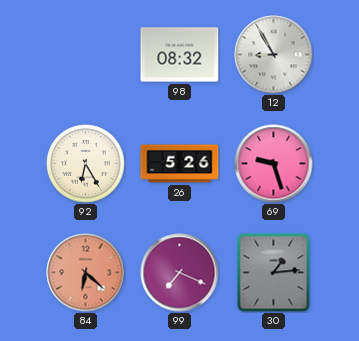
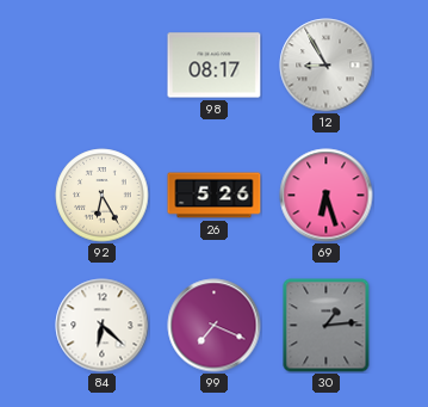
98: 08:32 -> 08:17 (215, 66)
69: 9:27 -> 6:27 (327, 196)
84 dial: salmon -> white (103, 326)
